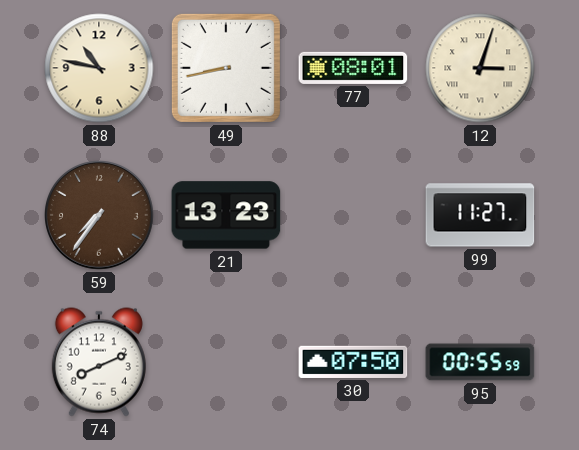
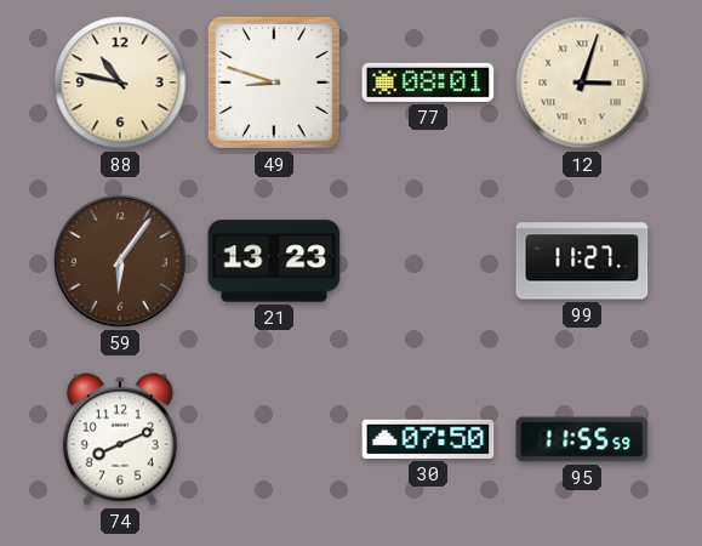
49: 8:43 -> 8:48 (274, 83)
59: 7:36 -> 6:06 (121, 262)
95: 00:55 -> 11:55 (582, 439)
